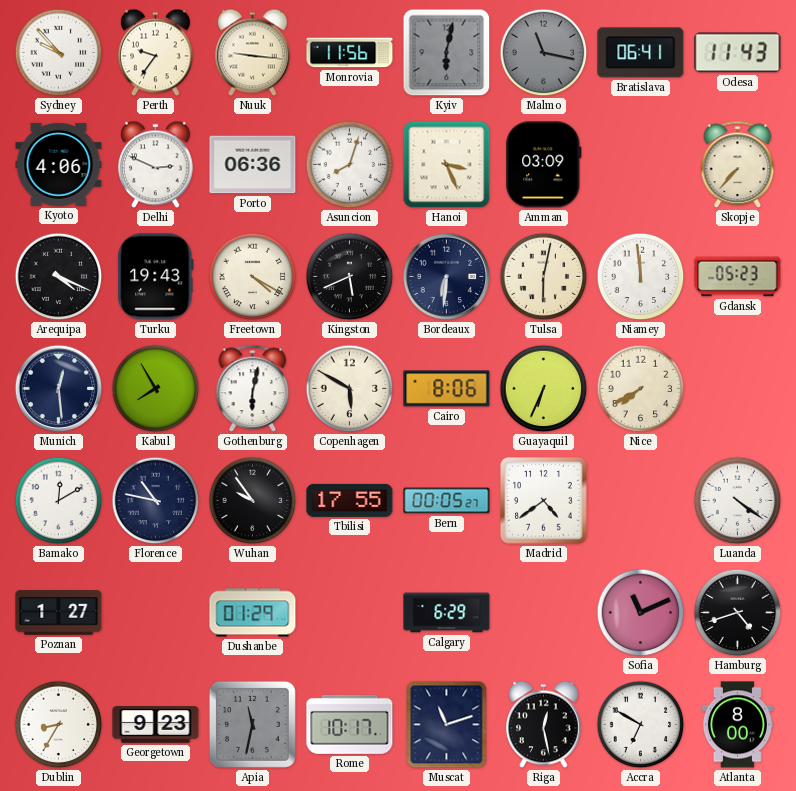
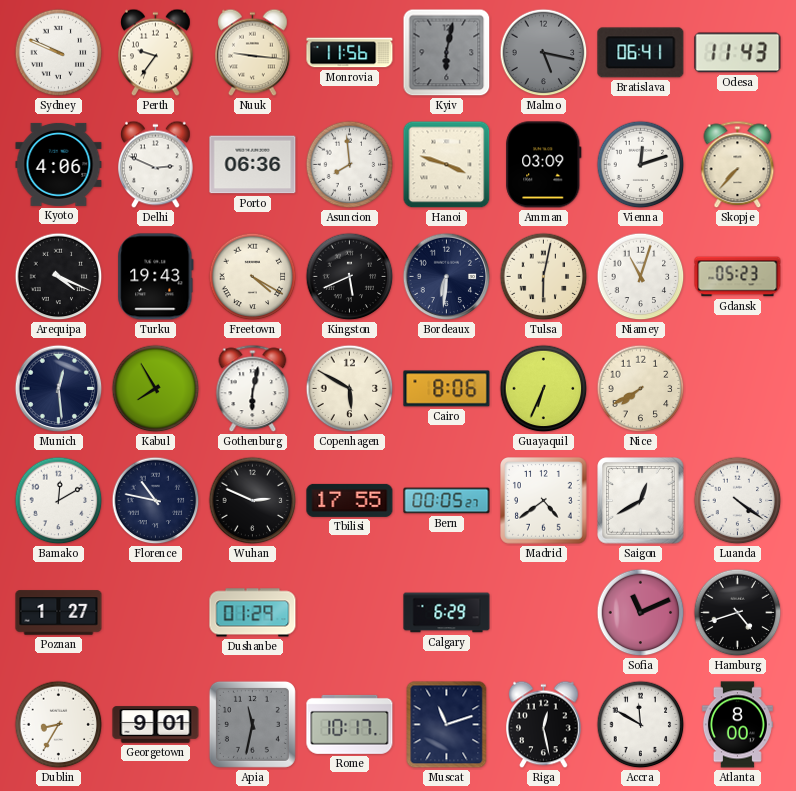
Sydney: 9:53 -> 9:49 (59, 53)
Malmo: 11:17 -> 5:17 (544, 53)
Asuncion: 8:03 -> 7:59 (350, 165)
Hanoi: 3:26 -> 3:48 (447, 165)
Vienna: none -> 12:12 (641, 165)
Niamey: 11:59 -> 11:03 (641, 277)
Wuhan: 9:54 -> 2:49 (253, 501)
Saigon: none -> 12:40 (641, 501)
Georgetown: 9:23 -> 9:01 (156, 725)
Accra: 6:50 -> 11:50 (641, 725)
